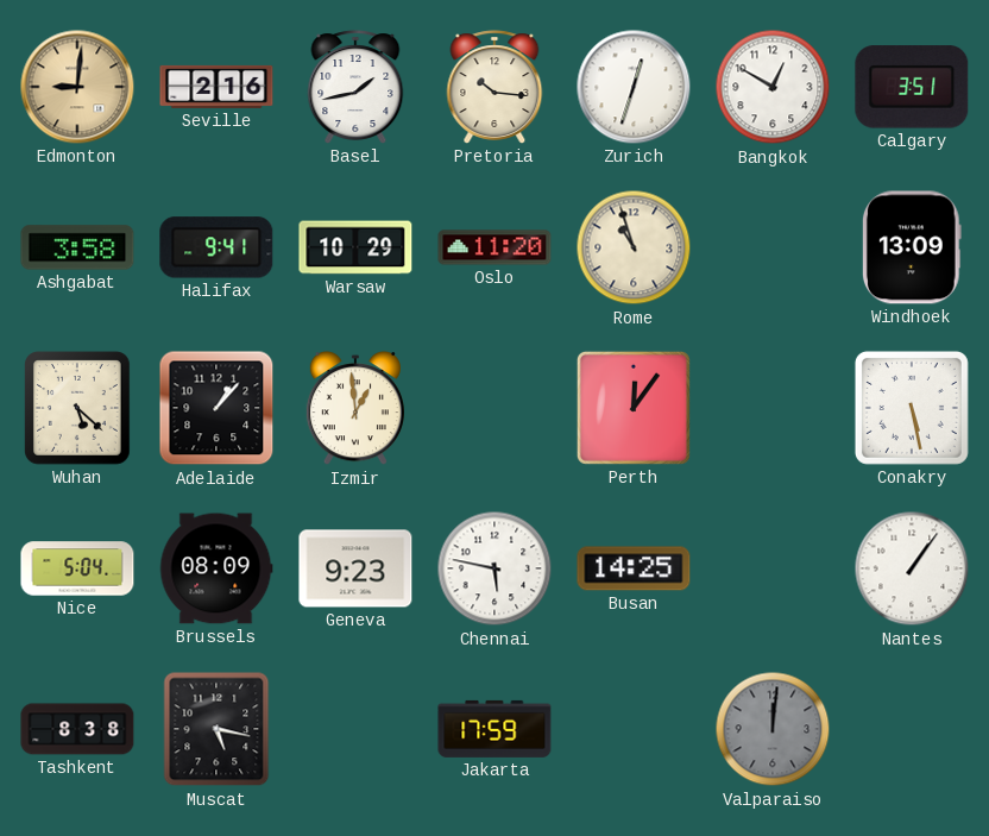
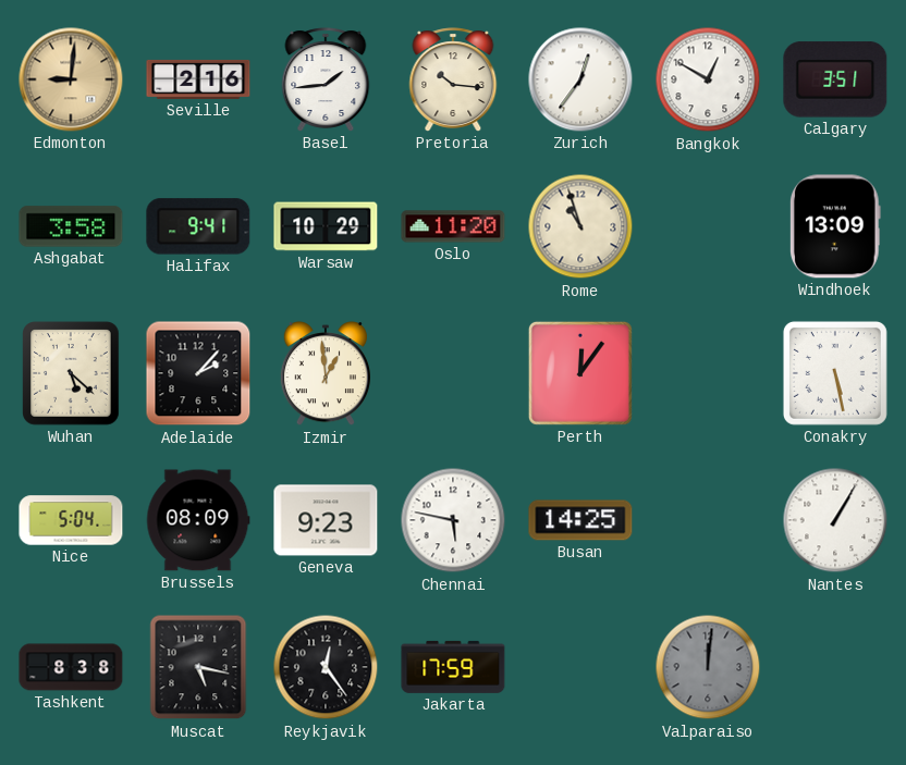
Basel: 1:43 -> 1:44 (326, 79)
Zurich: 12:33 -> 12:36 (580, 79)
Adelaide: 1:07 -> 2:07 (198, 373)
Nantes: 1:06 -> 1:05 (835, 520)
Reykjavik: none -> 12:24 (326, 667)
